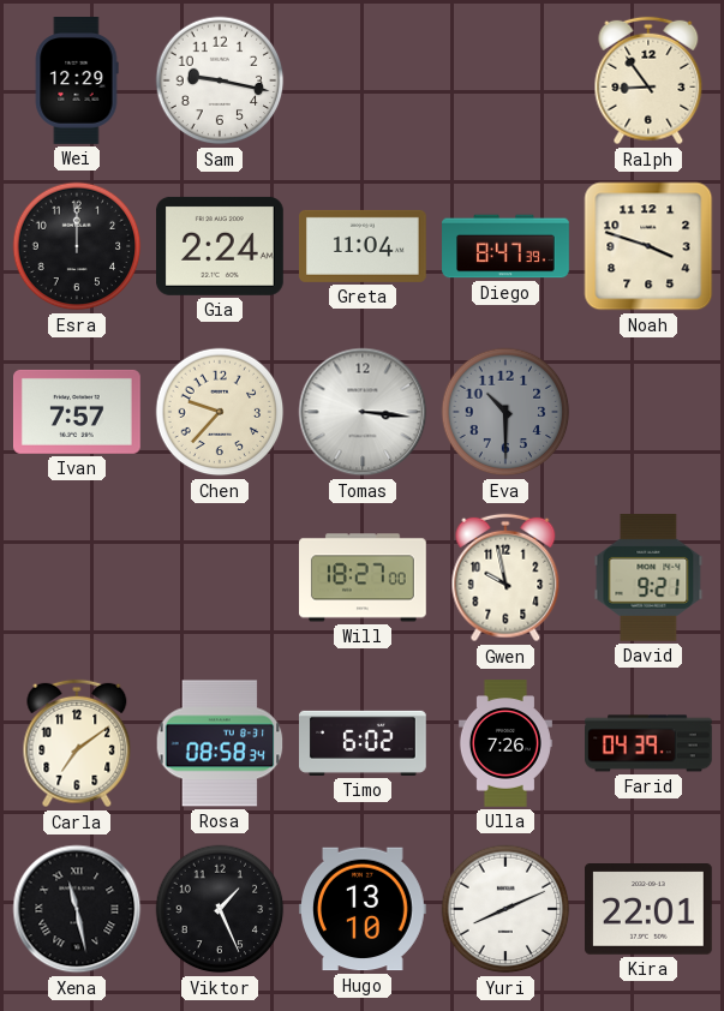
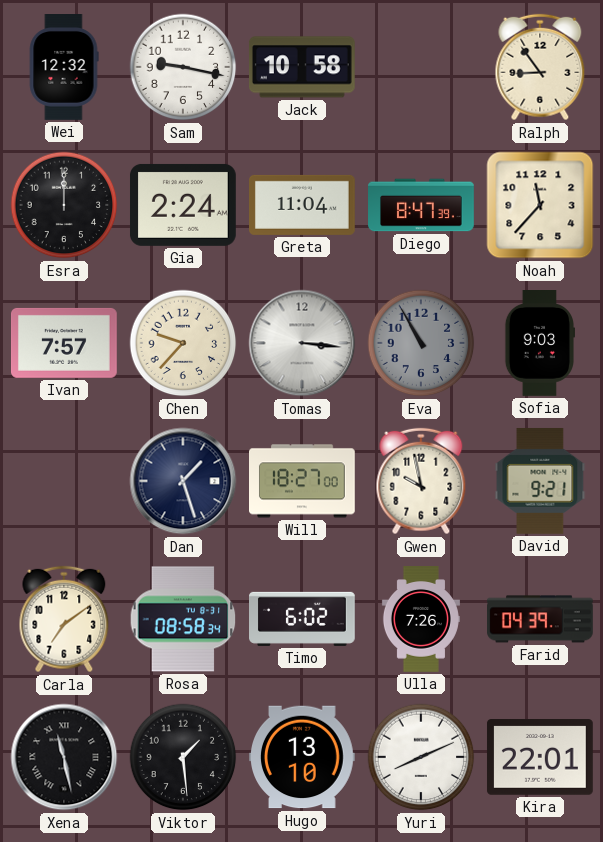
Wei: 12:29 -> 12:32 (64, 68)
Jack: none -> 10:58 (302, 67)
Noah: 3:48 -> 11:37 (540, 205)
Eva: 10:30 -> 10:55 (421, 343)
Sofia: none -> 9:03 (539, 344)
Dan: none -> 1:27 (183, 481)
Viktor: 1:26 -> 1:29 (183, 757)
